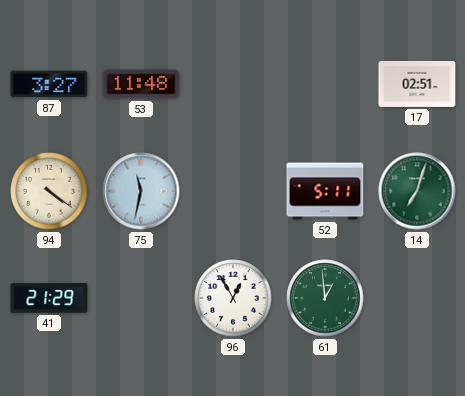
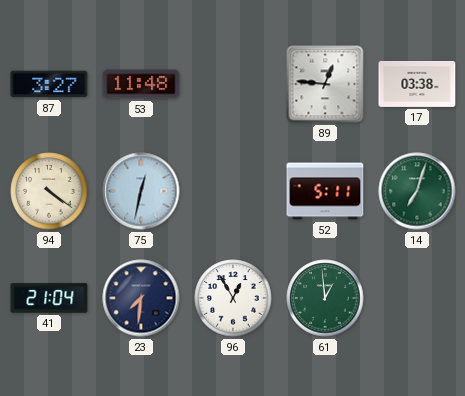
89: none -> 12:46 (325, 84)
17: 02:51 -> 03:38 (417, 84)
75: 11:32 -> 12:32 (141, 191)
41: 21:29 -> 21:04 (49, 298)
23: none -> 7:31 (141, 298)
